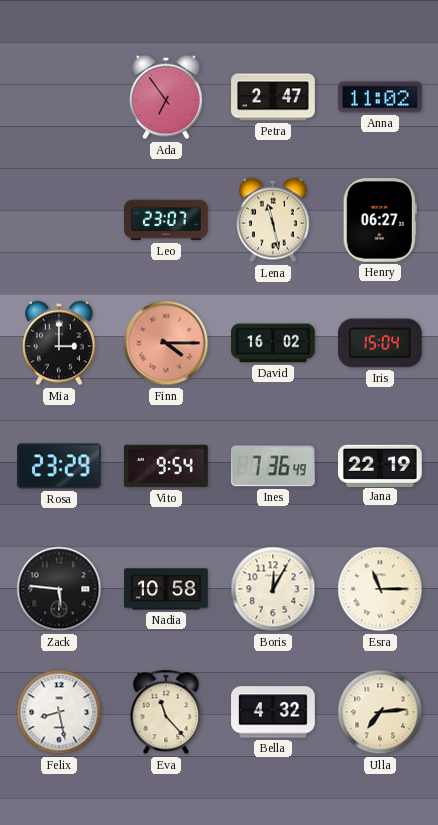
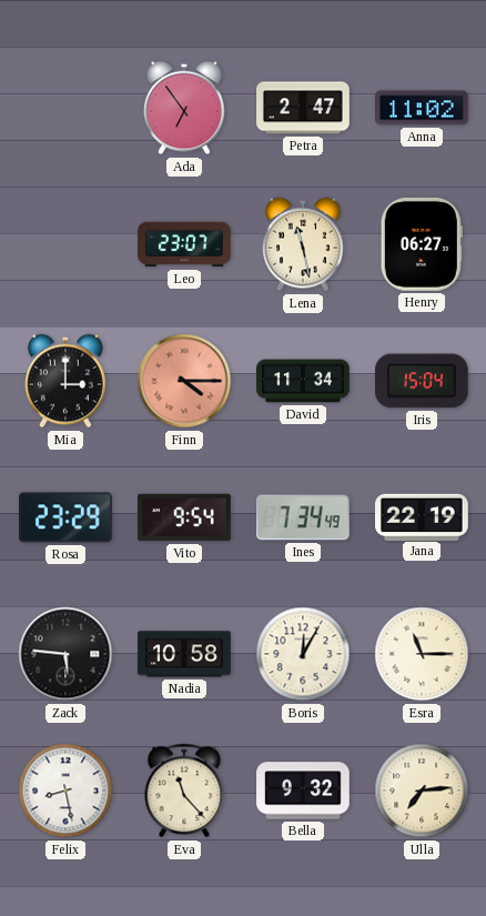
David: 16:02 -> 11:34 (303, 381)
Ines: 7:36 -> 7:34 (303, 517)
Bella: 4:32 -> 9:32 (303, 791)
